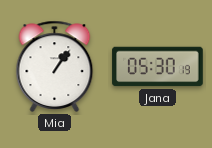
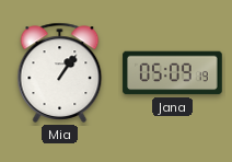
Jana: 05:30 -> 05:09 (173, 73)
